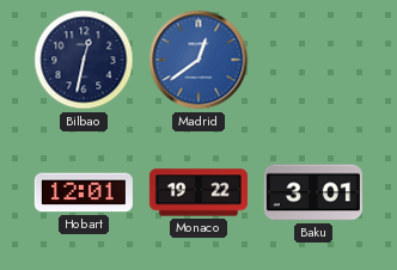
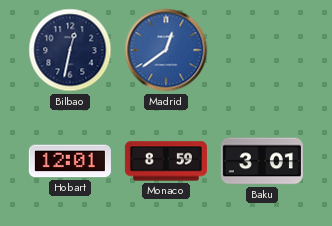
Monaco: 19:22 -> 8:59 (166, 161)
